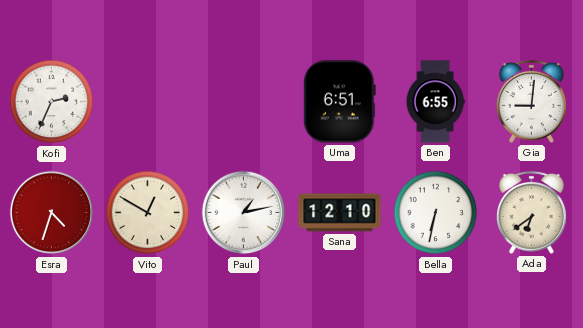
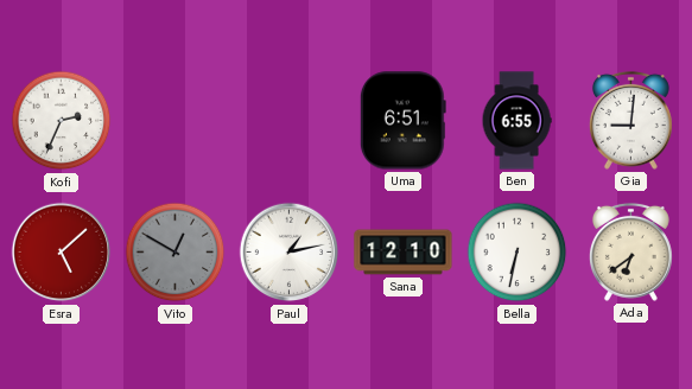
Esra: 4:33 -> 5:08 (62, 253)
Vito dial: cream -> grey (176, 253)
